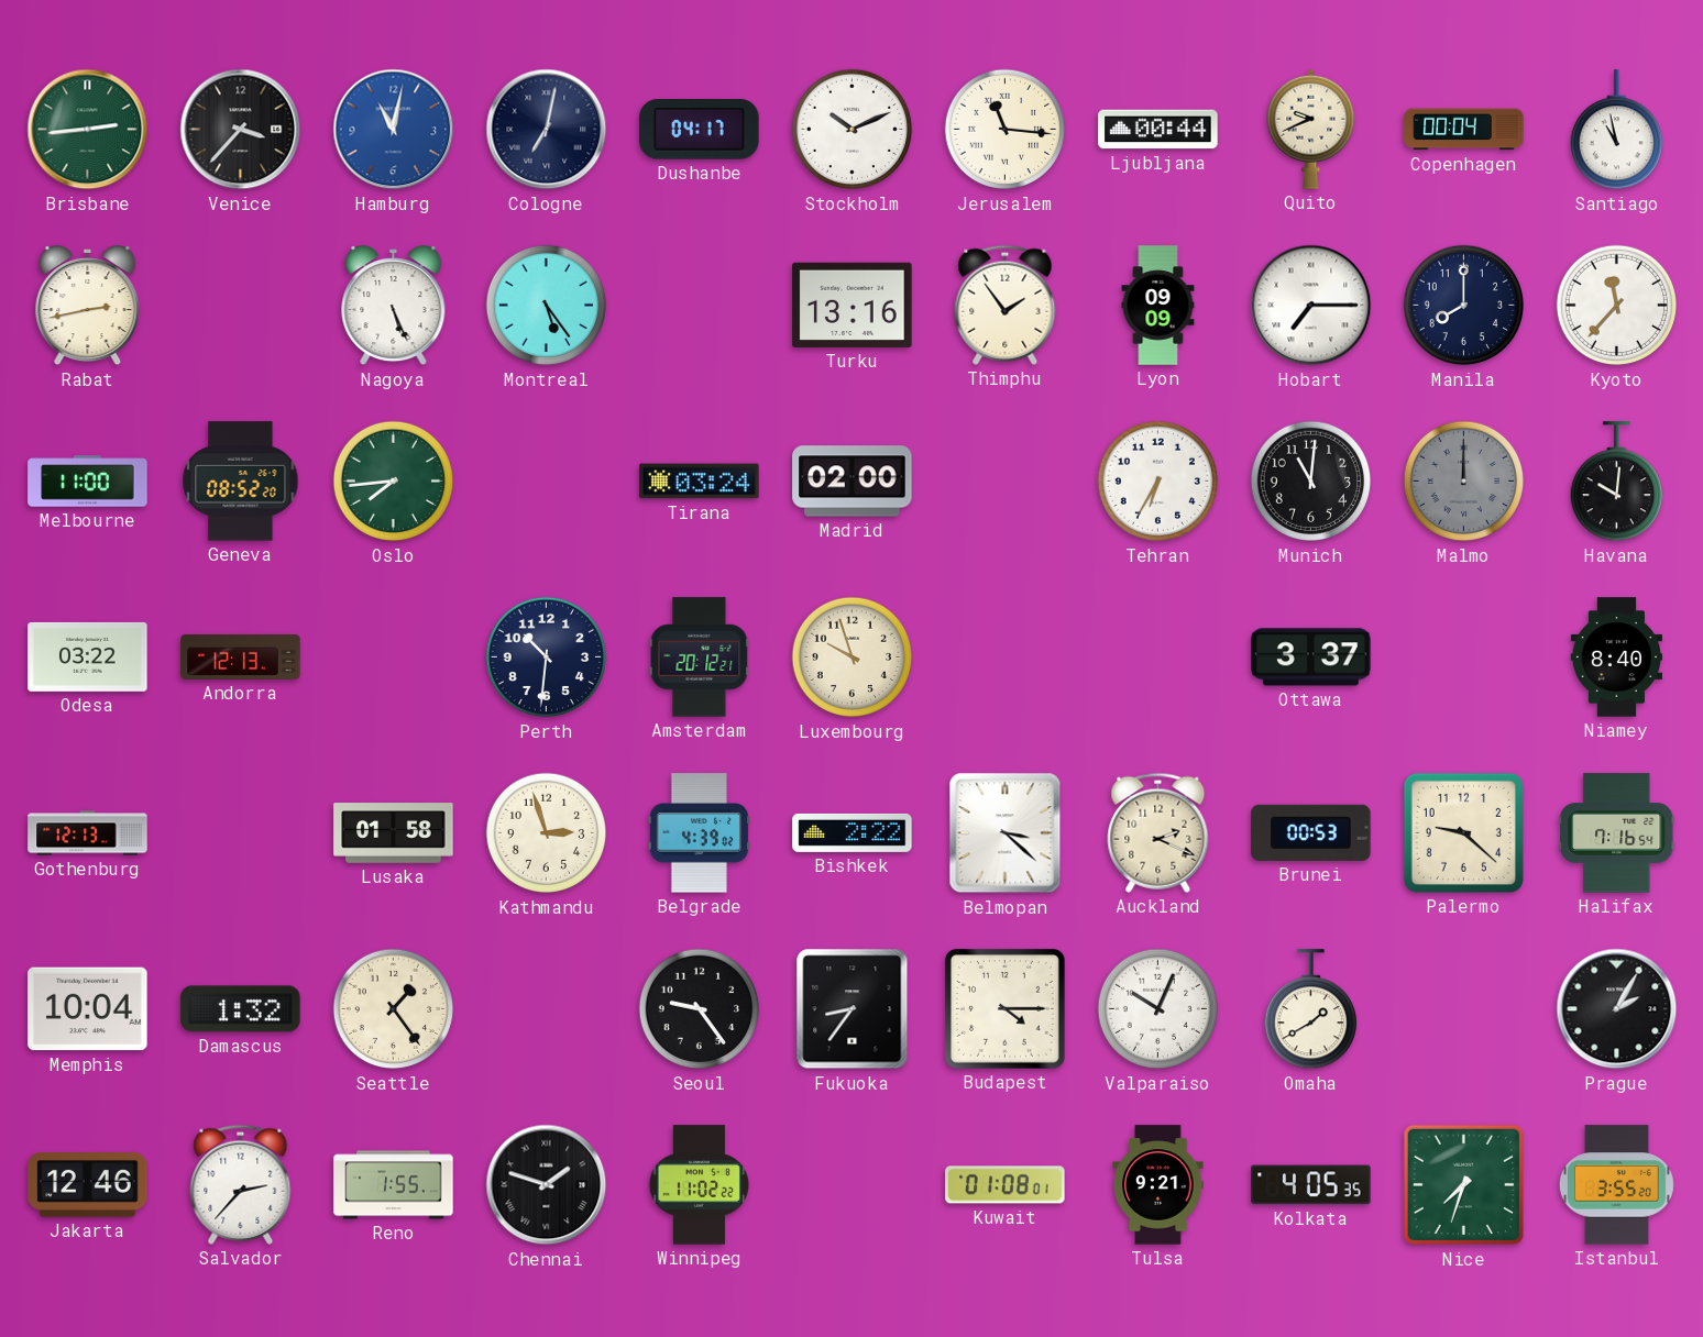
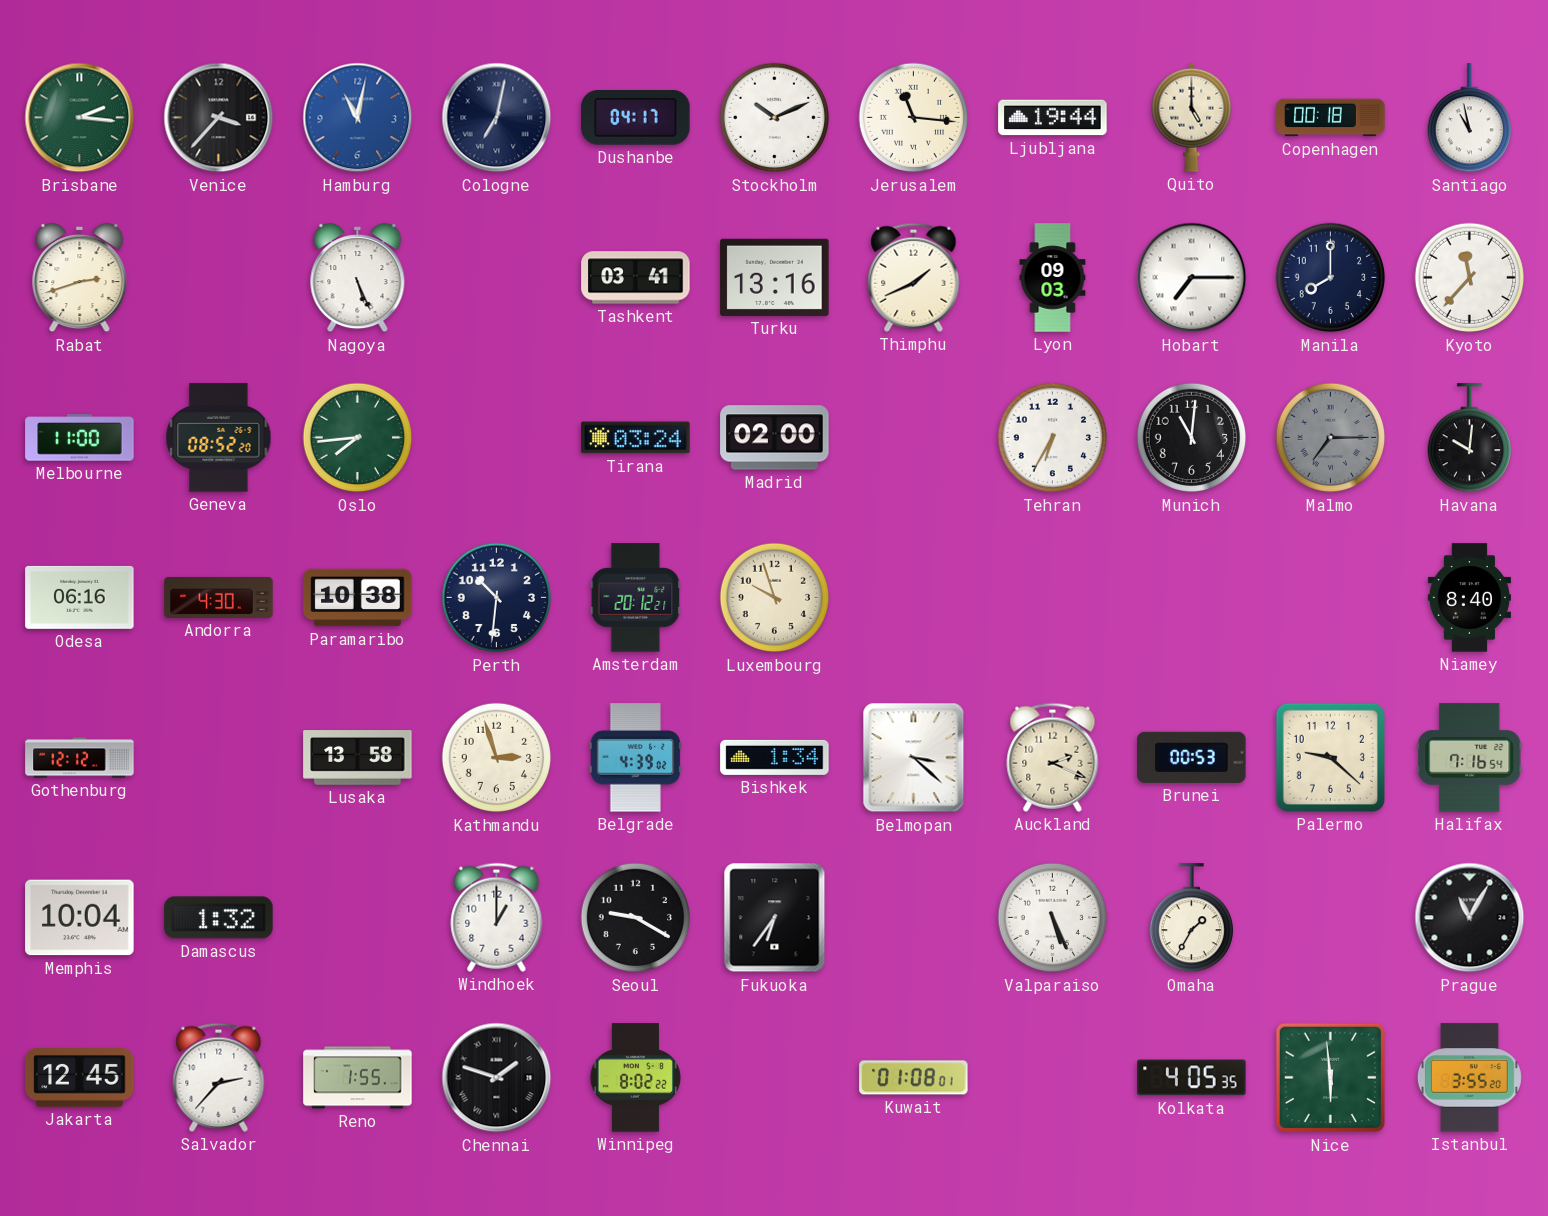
Brisbane: 2:44 -> 2:16 (80, 118)
Ljubljana: 00:44 -> 19:44 (1053, 118)
Quito: 9:41 -> 5:00 (1192, 117)
Copenhagen: 00:04 -> 00:18 (1331, 118)
Rabat: 2:43 -> 2:42 (80, 278)
Montreal: 5:24 -> none (547, 306)
Tashkent: none -> 03:41 (636, 278)
Thimphu: 1:54 -> 1:41 (914, 277)
Lyon: 09:09 -> 09:03 (1053, 278)
Malmo: 12:00 -> 7:15 (1331, 438)
Odesa: 03:22 -> 06:16 (80, 597)
Andorra: 12:13 -> 4:30 (219, 597)
Paramaribo: none -> 10:38 (358, 598)
Ottawa: 3:37 -> none (1311, 658)
Gothenburg: 12:13 -> 12:12 (80, 758)
Lusaka: 01:58 -> 13:58 (358, 758)
Bishkek: 2:22 -> 1:34 (775, 757)
Seattle: 1:24 -> none (394, 1009)
Windhoek: none -> 1:00 (497, 917)
Seoul: 9:24 -> 9:20 (636, 918)
Fukuoka: 8:36 -> 6:36 (775, 918)
Budapest: 4:15 -> none (1004, 1008)
Valparaiso: 10:04 -> 5:26 (1053, 918)
Omaha: 1:40 -> 1:35 (1191, 918)
Prague: 2:05 -> 11:05 (1470, 918)
Jakarta: 12:46 -> 12:45 (80, 1078)
Winnipeg: 11:02 -> 8:02 (635, 1078)
Tulsa: 9:21 -> none (1158, 1185)
Nice: 7:33 -> 5:59 (1331, 1078)
